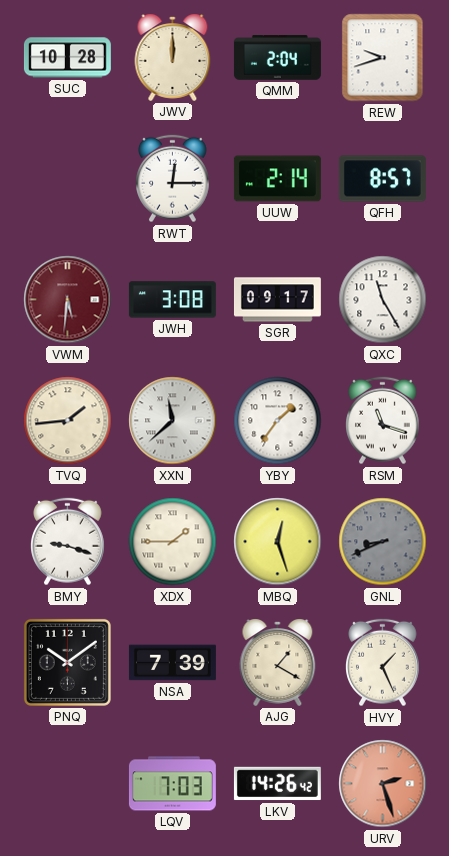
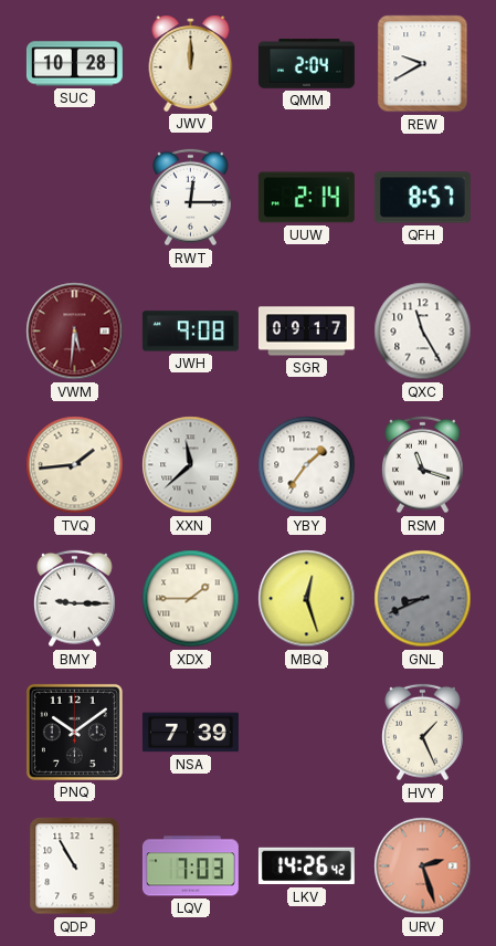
REW: 9:42 -> 9:40 (423, 64)
JWH: 3:08 -> 9:08 (190, 332)
BMY: 9:18 -> 9:15 (75, 599)
AJG: 1:20 -> none (278, 662)
QDP: none -> 10:55 (75, 866)
